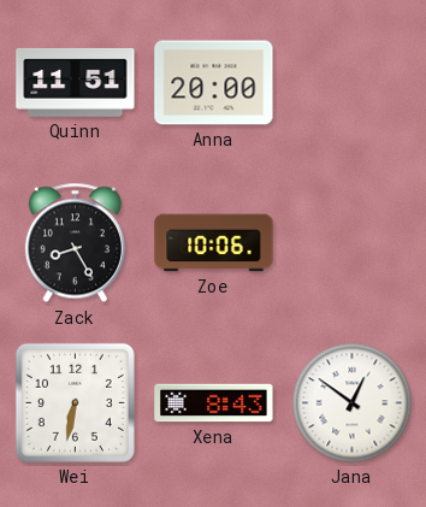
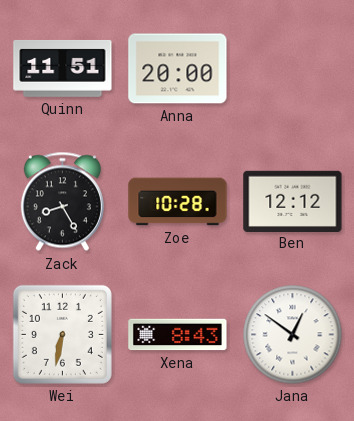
Zoe: 10:06 -> 10:28 (178, 202)
Ben: none -> 12:12 (293, 201)
